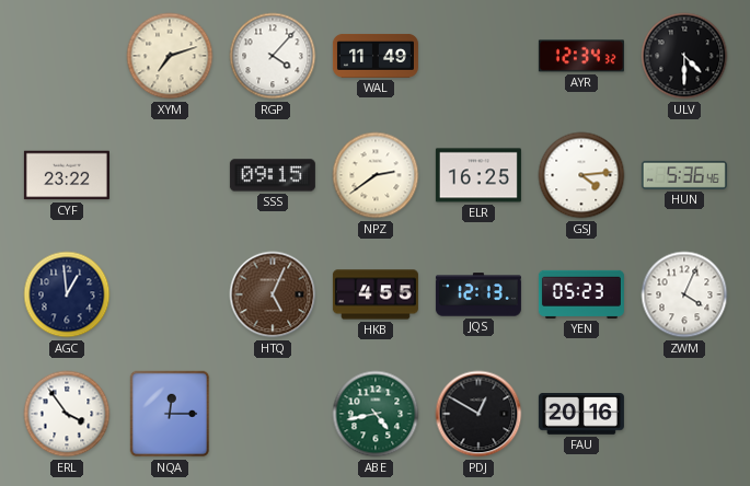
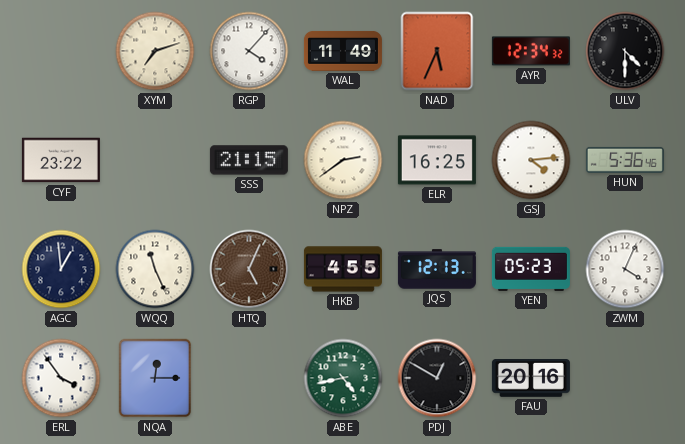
NAD: none -> 5:34 (437, 51)
SSS: 09:15 -> 21:15 (249, 160)
WQQ: none -> 11:26 (155, 269)
